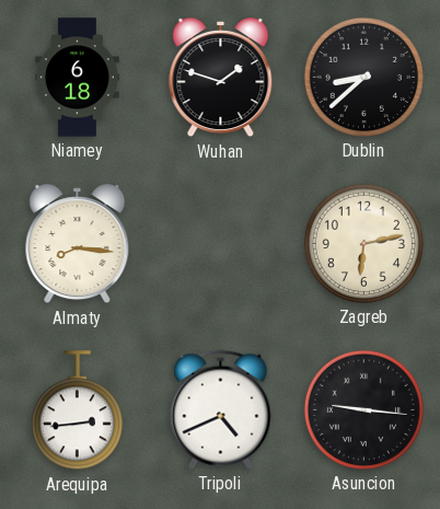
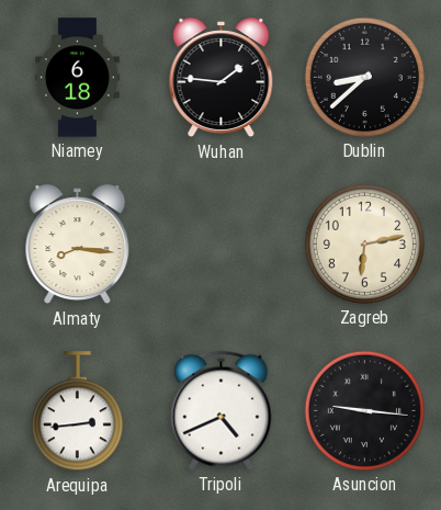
Wuhan: 1:48 -> 1:46 (222, 78)
